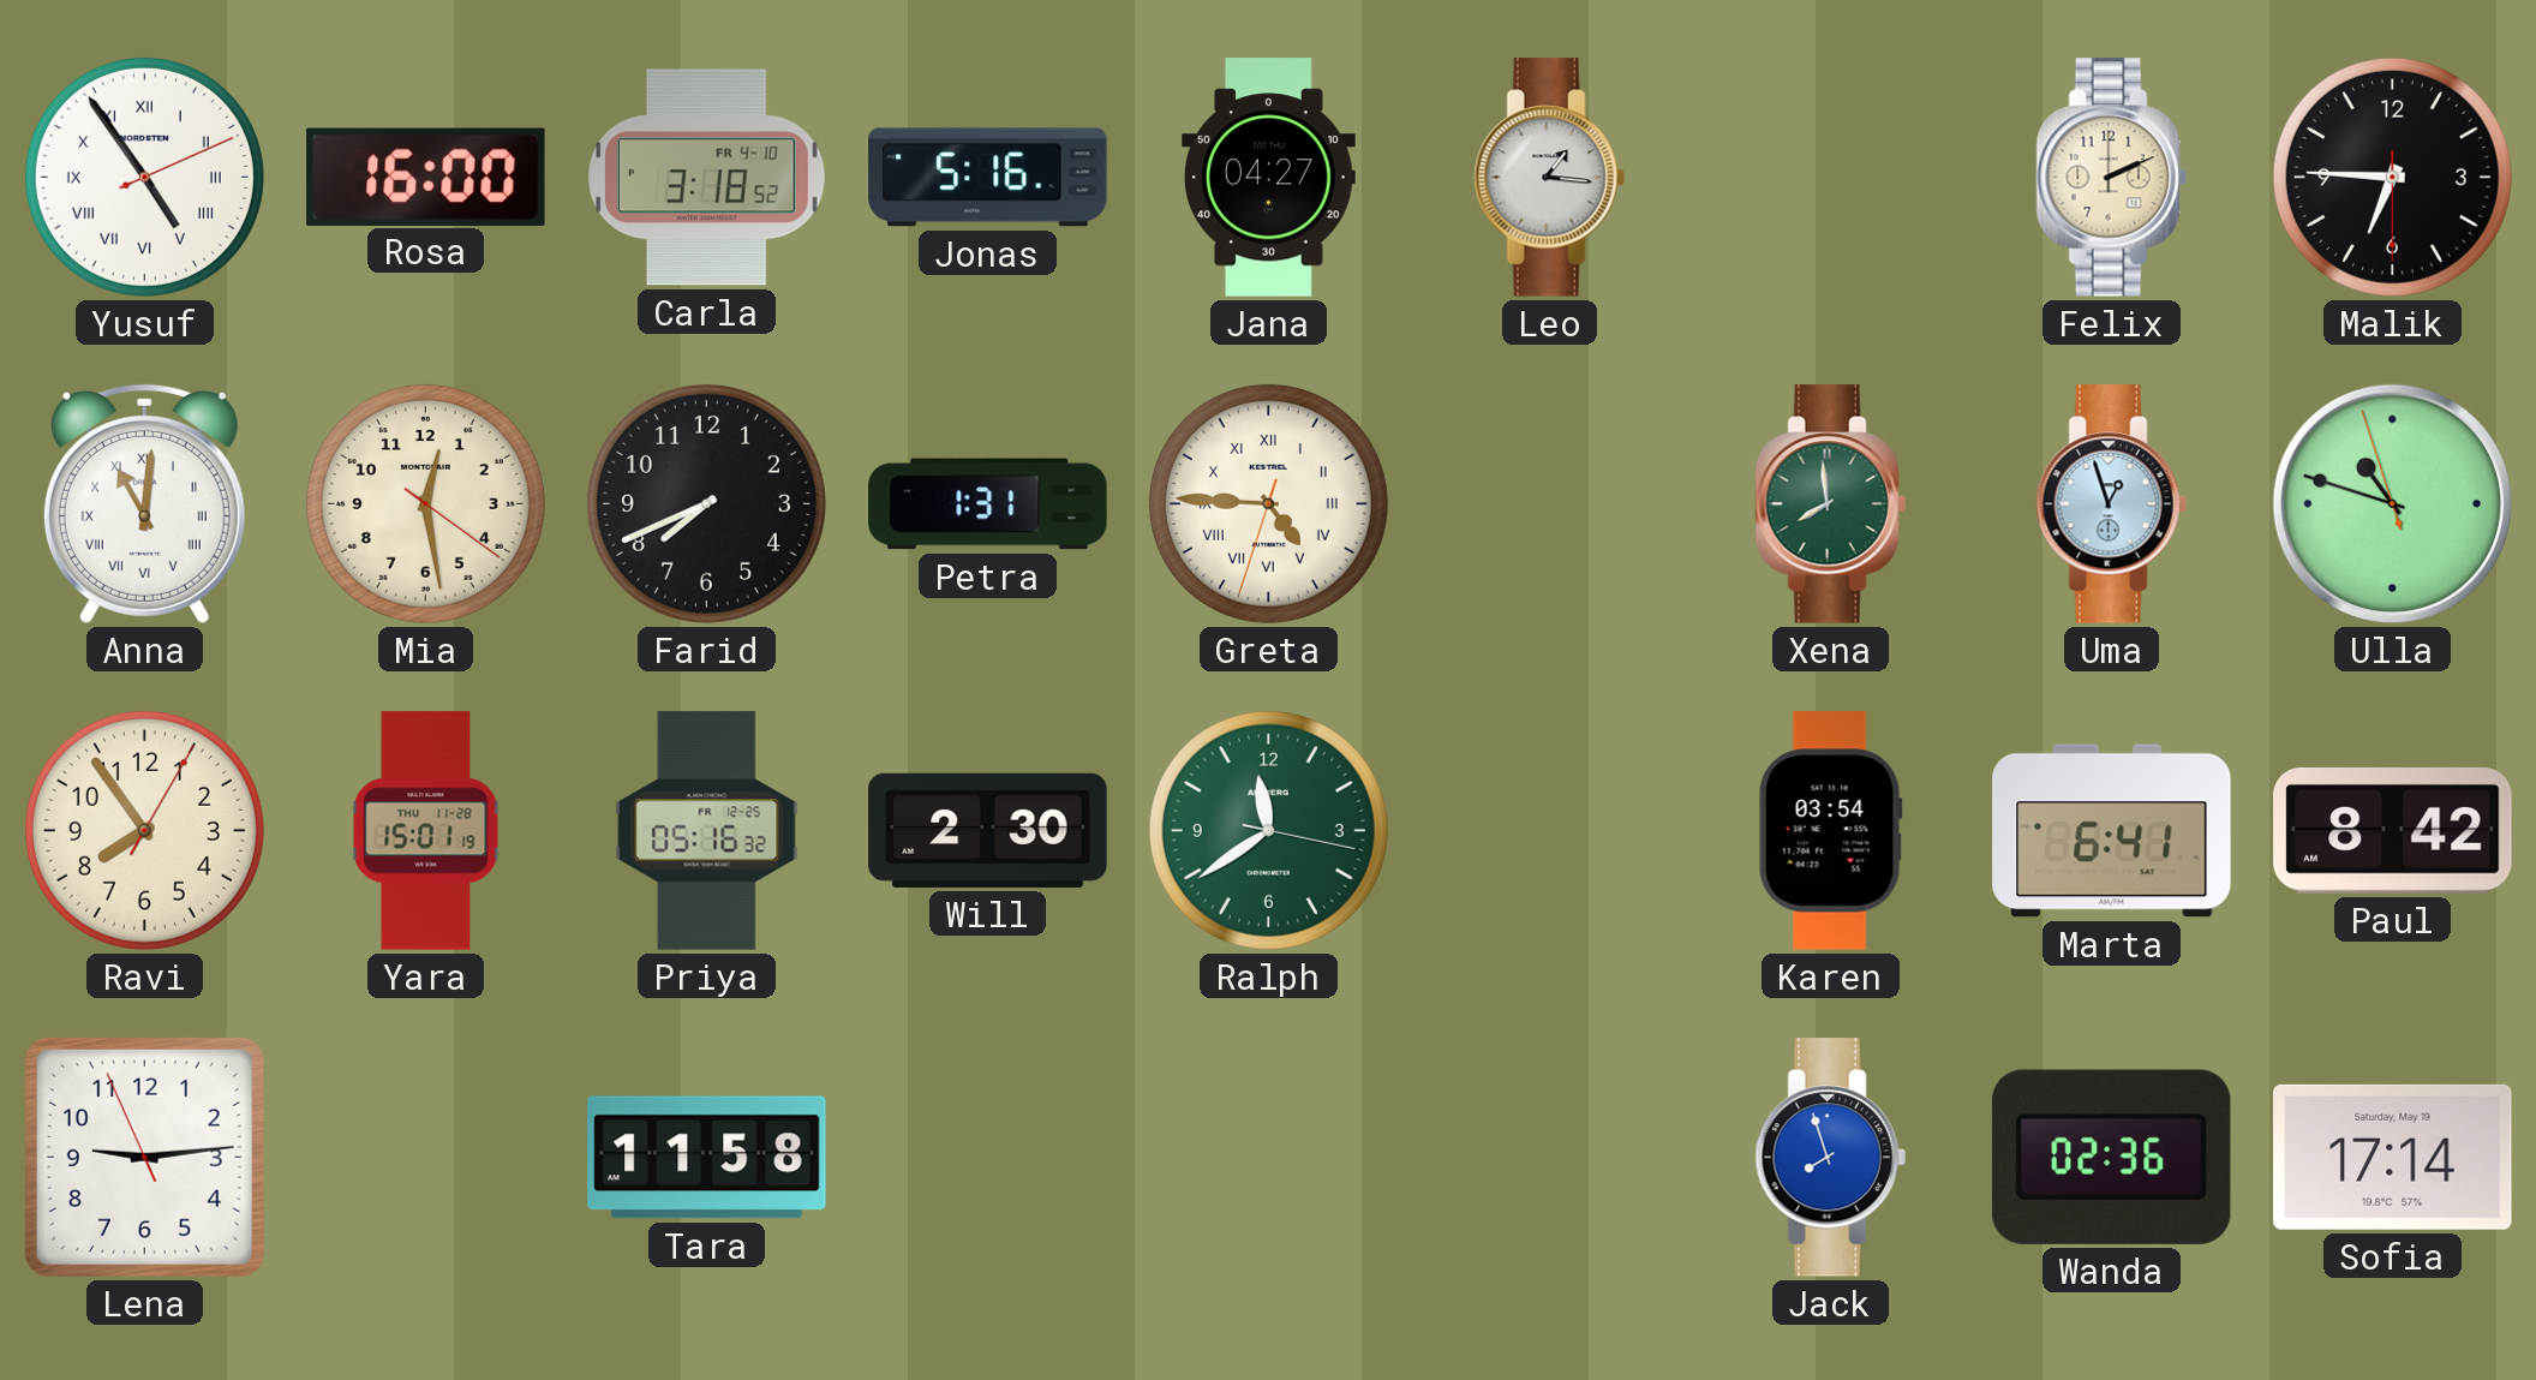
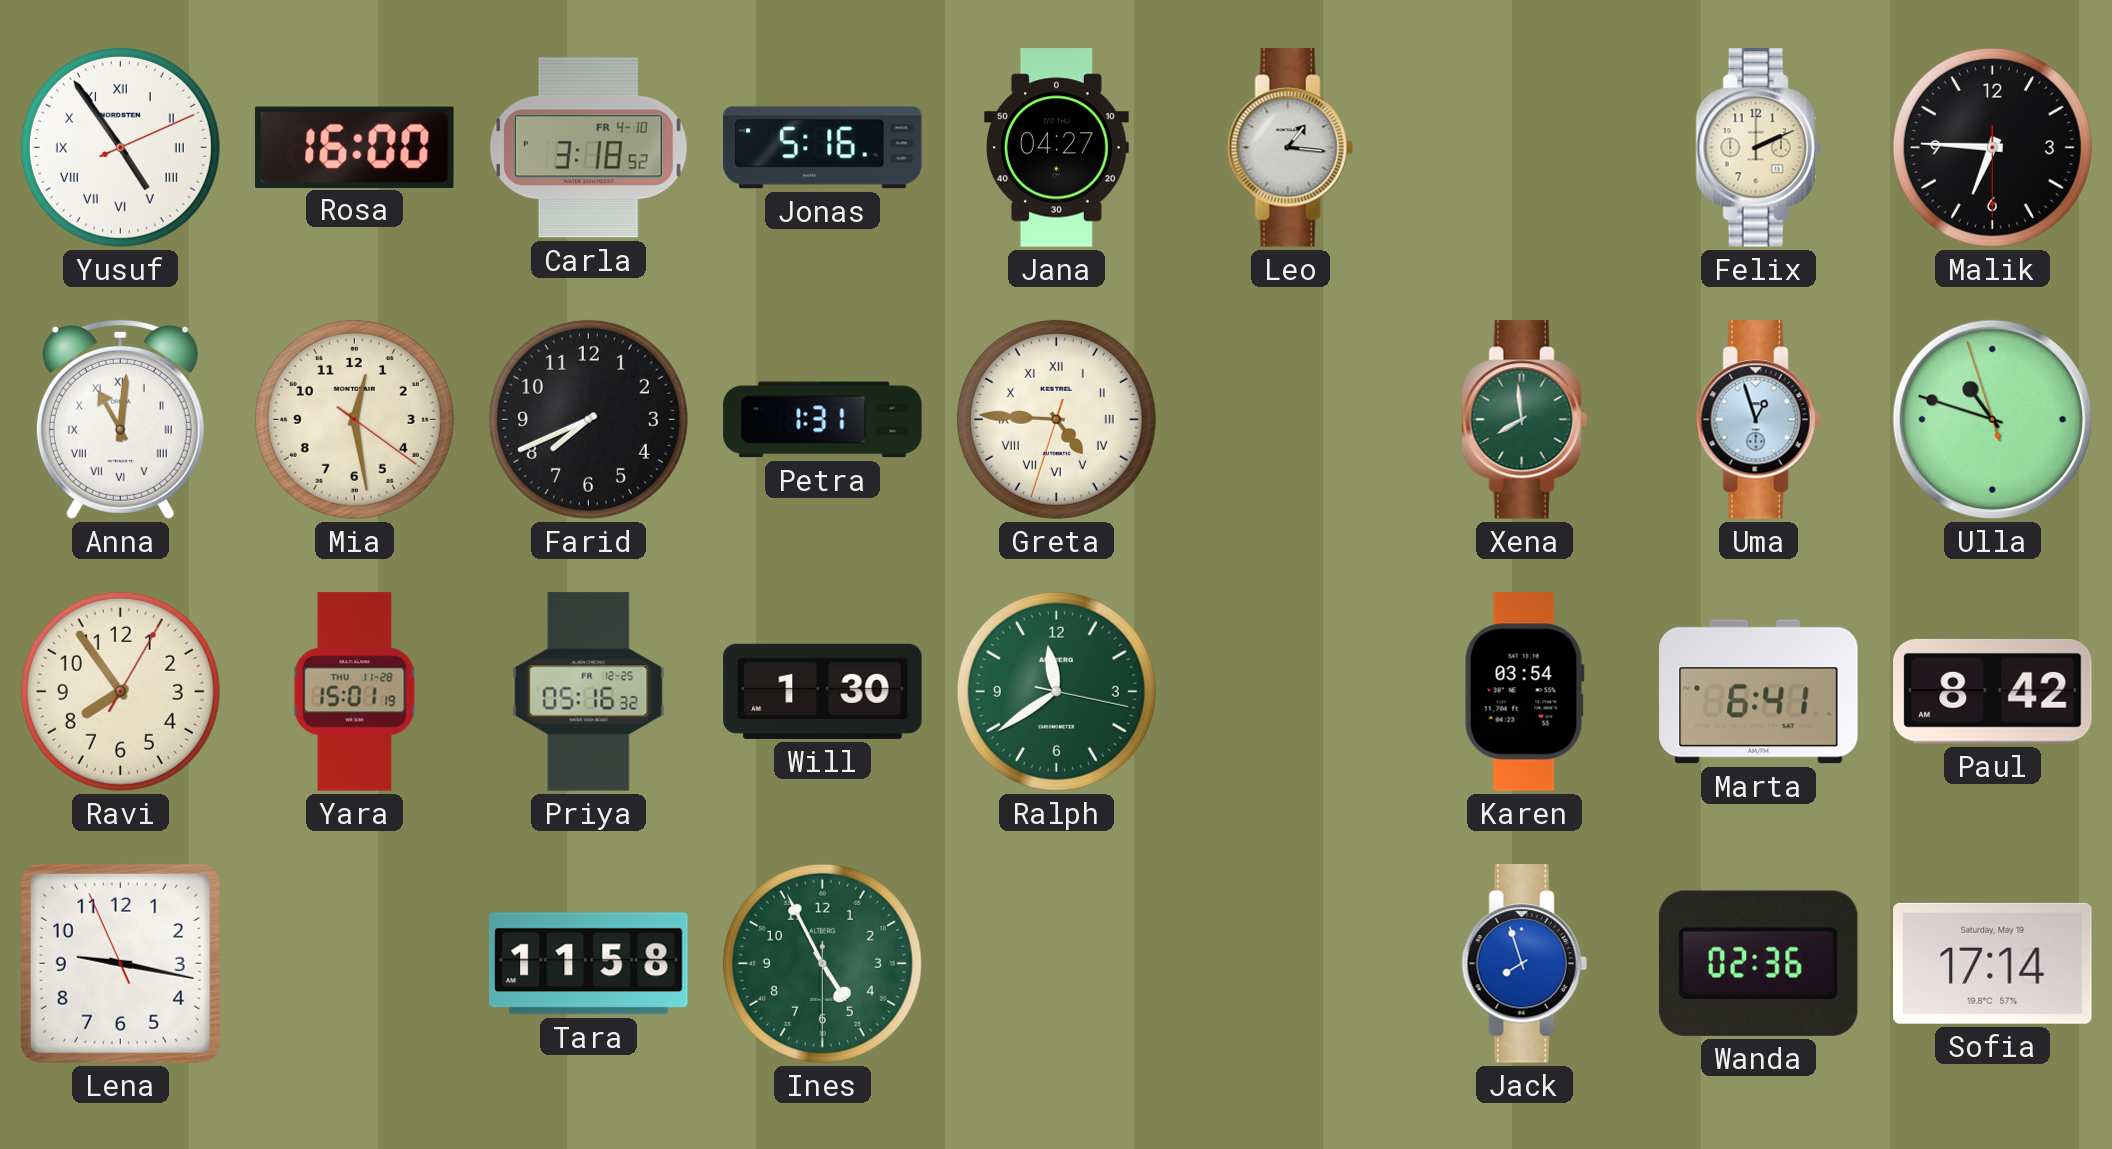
Will: 2:30 -> 1:30 (823, 691)
Lena: 9:13 -> 9:16 (120, 963)
Ines: none -> 4:55 (822, 963)
